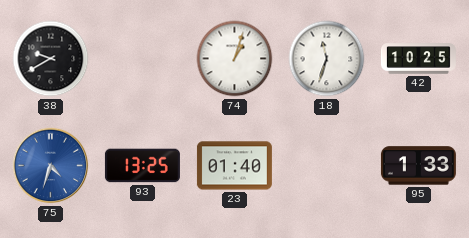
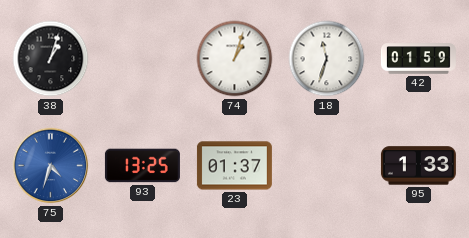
38: 9:40 -> 1:03 (51, 59)
42: 10:25 -> 01:59 (418, 59)
23: 01:40 -> 01:37 (234, 166)
